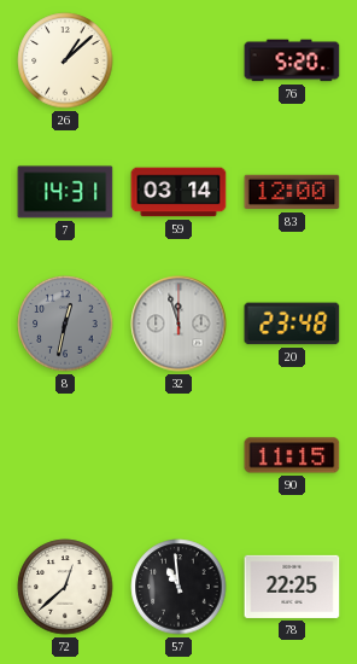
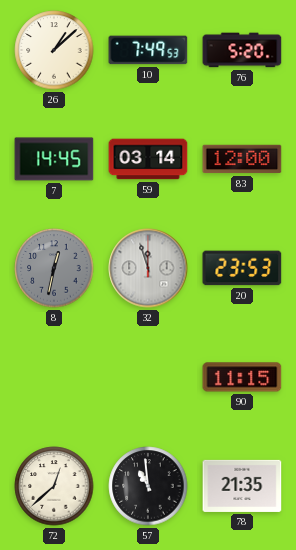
10: none -> 7:49 (148, 50)
7: 14:31 -> 14:45 (54, 159)
20: 23:48 -> 23:53 (242, 268)
78: 22:25 -> 21:35 (242, 486)
